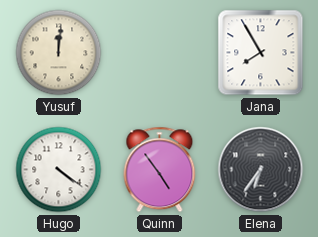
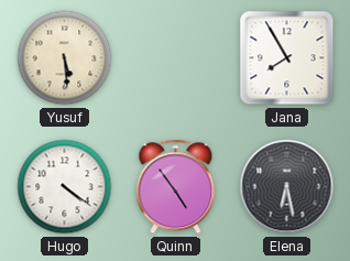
Yusuf: 12:01 -> 5:29 (65, 58)
Elena: 6:36 -> 6:28 (287, 187)
